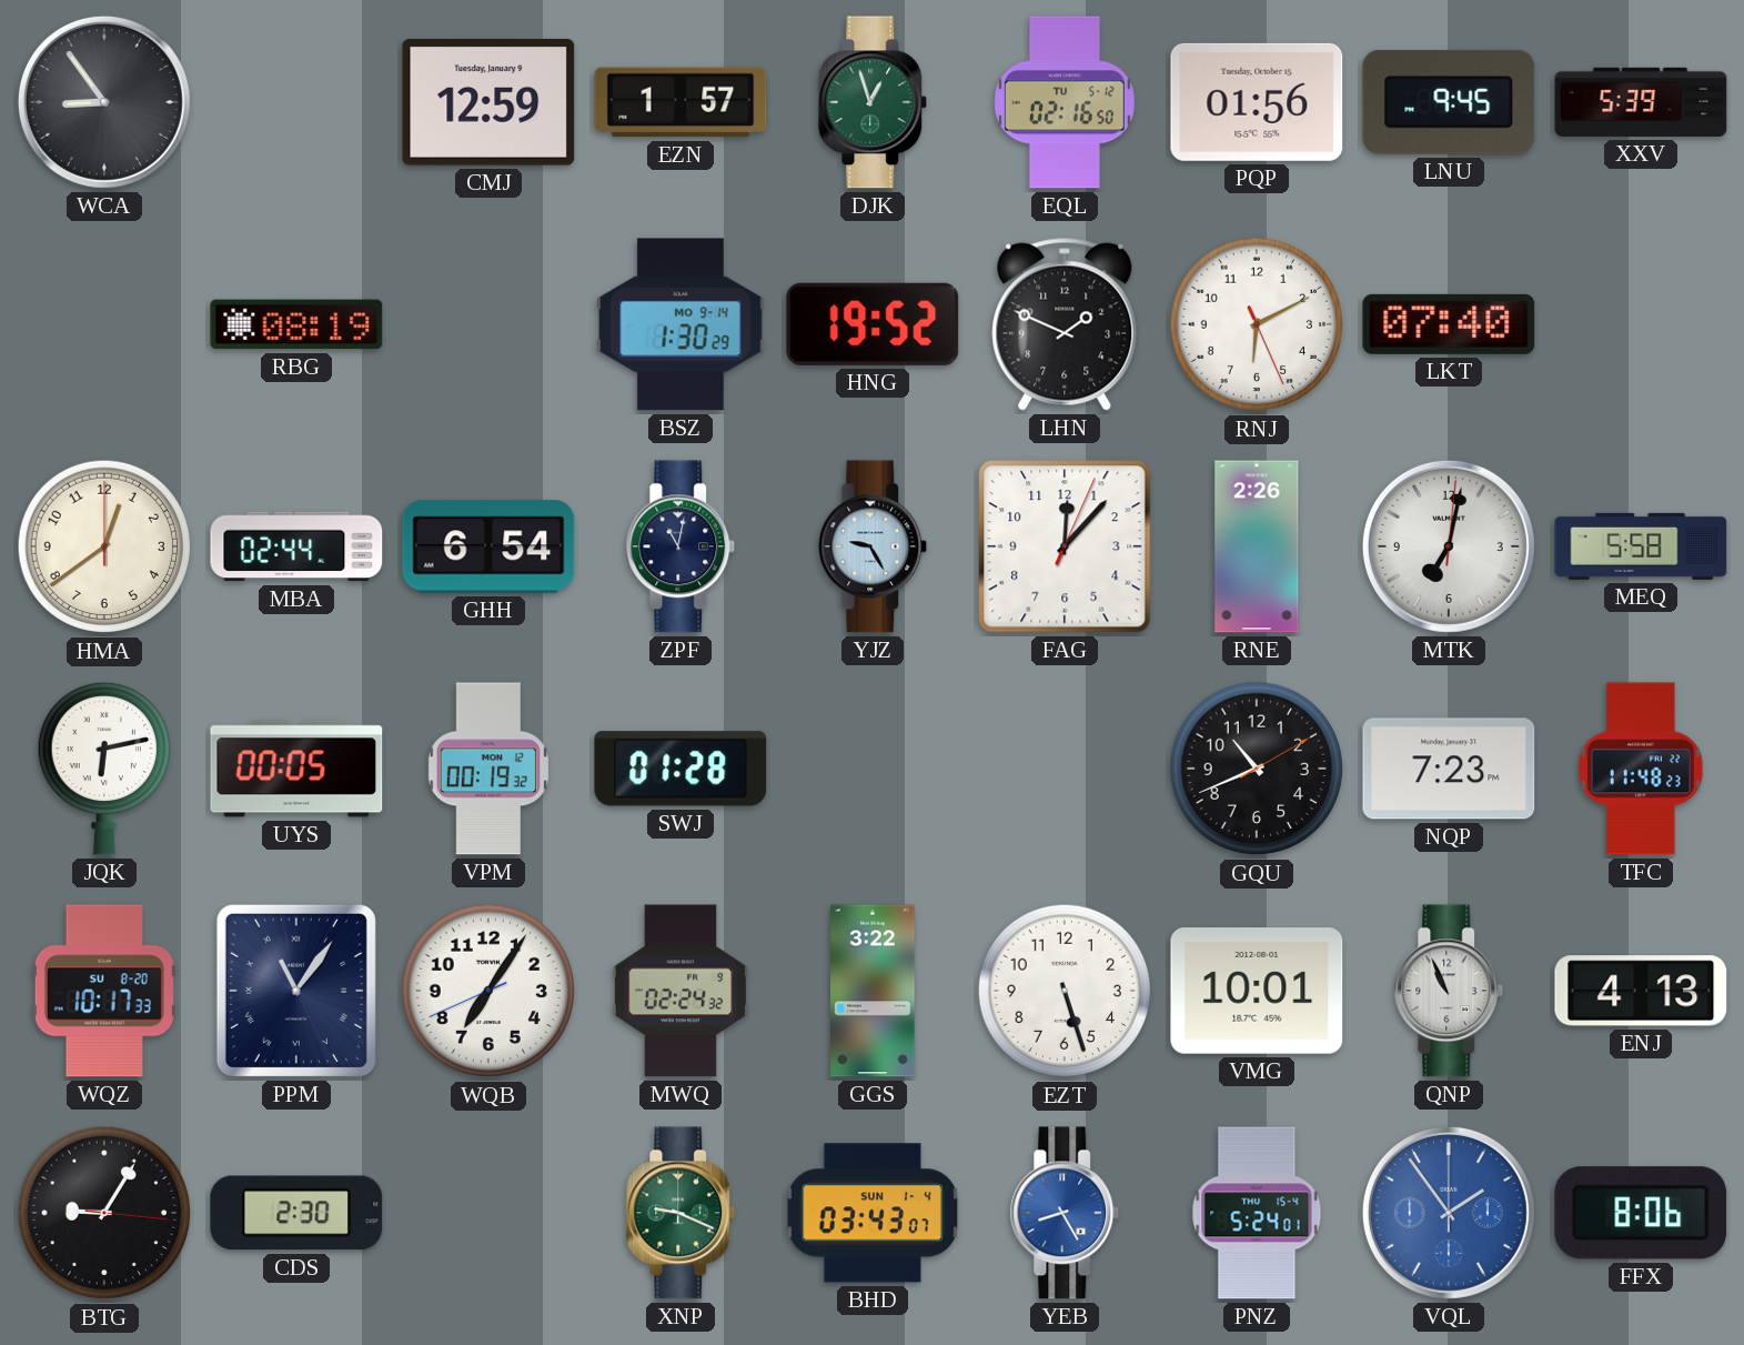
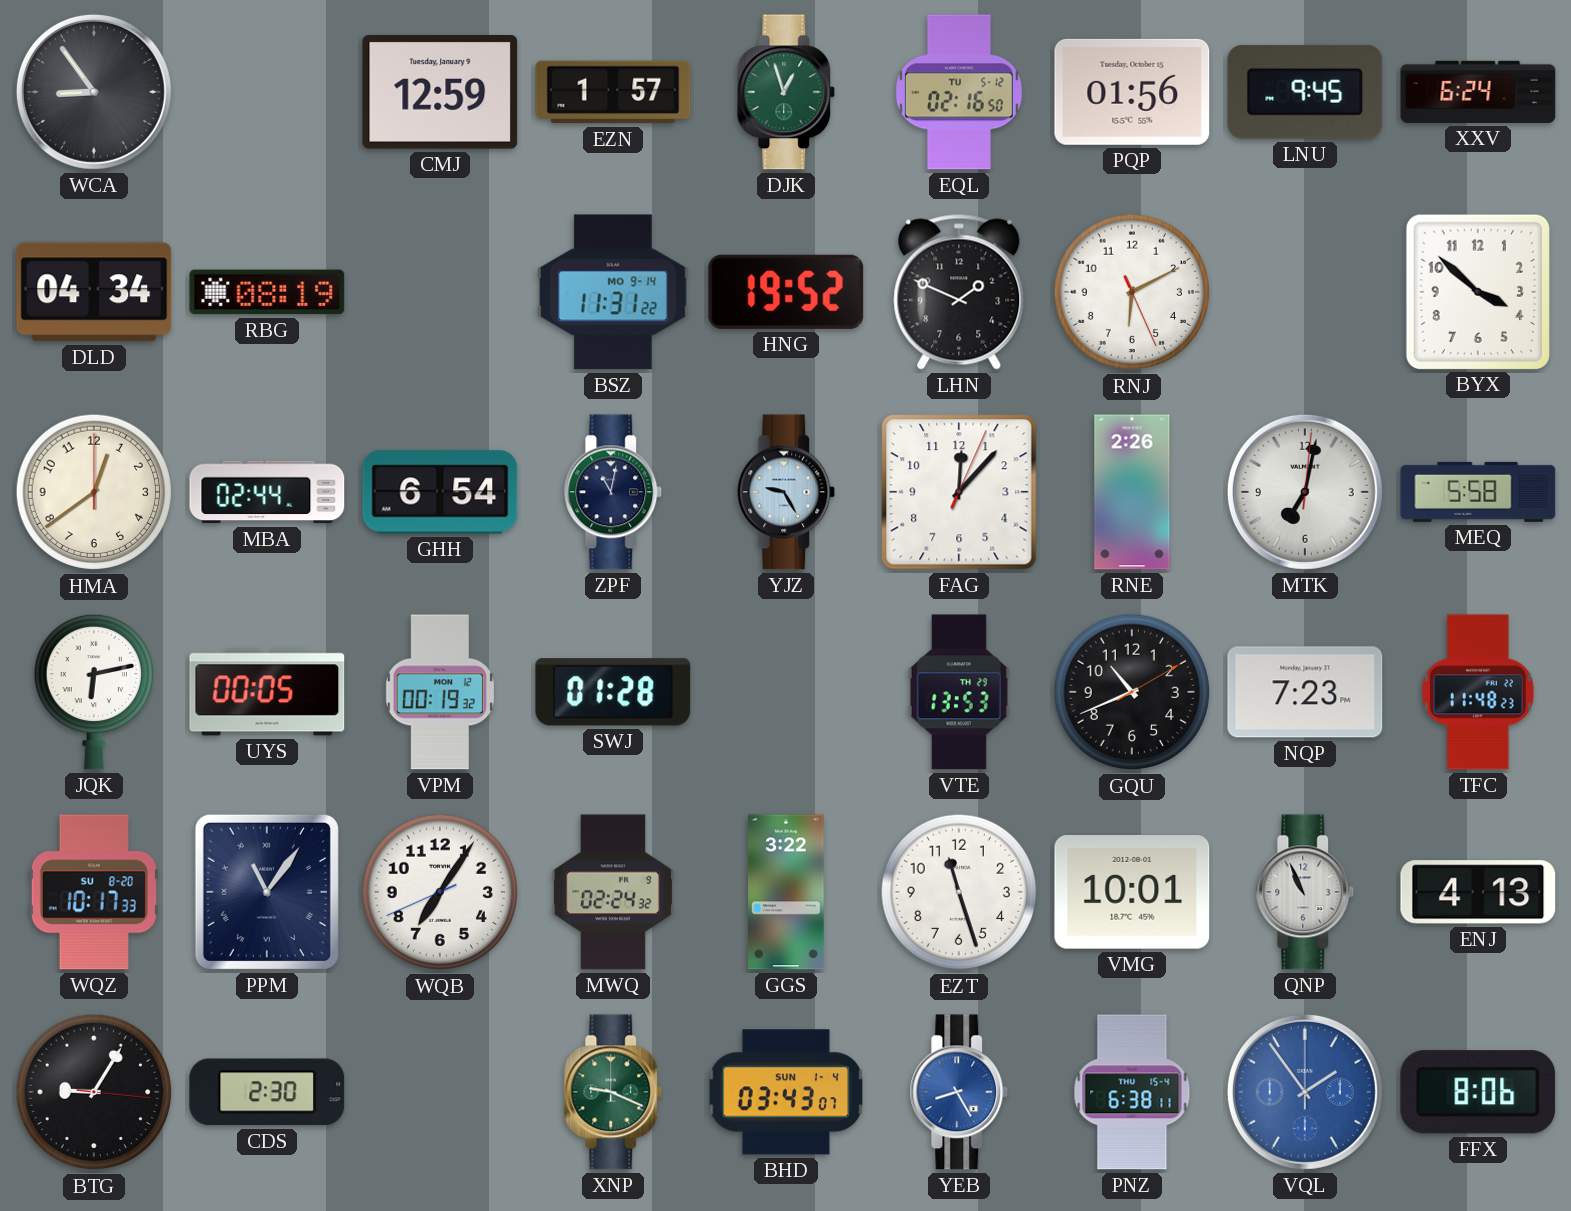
XXV: 5:39 -> 6:24 (1478, 92)
DLD: none -> 04:34 (94, 292)
BSZ: 1:30 -> 11:31 (613, 292)
LKT: 07:40 -> none (1449, 324)
BYX: none -> 3:52 (1477, 291)
VTE: none -> 13:53 (959, 692)
EZT: 5:27 -> 11:27 (959, 892)
PNZ: 5:24 -> 6:38 (1132, 1092)
